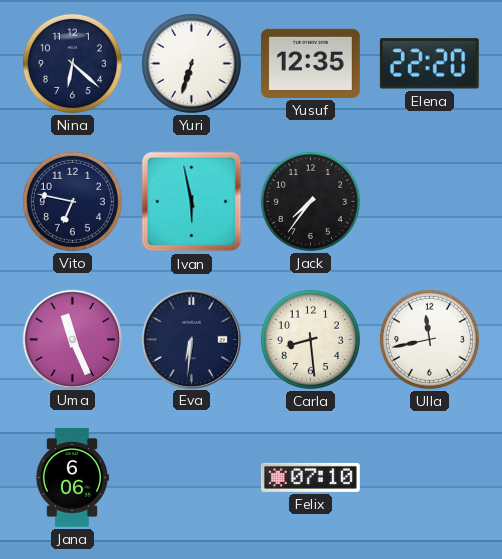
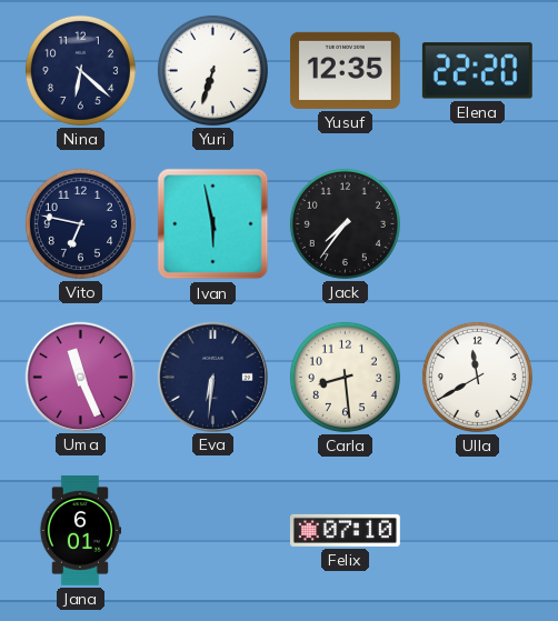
Ulla: 11:43 -> 11:40 (477, 377)
Jana: 6:06 -> 6:01 (80, 530)
